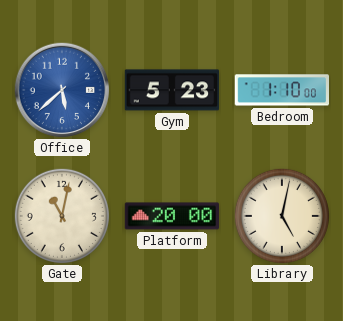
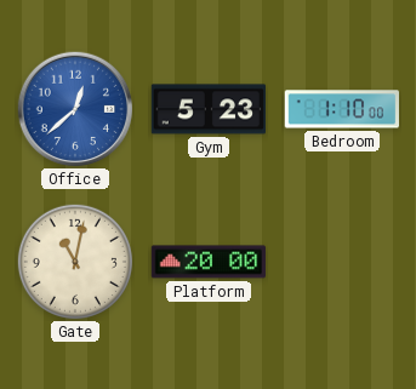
Office: 5:38 -> 12:38 (74, 108)
Library: 5:02 -> none (282, 216)
